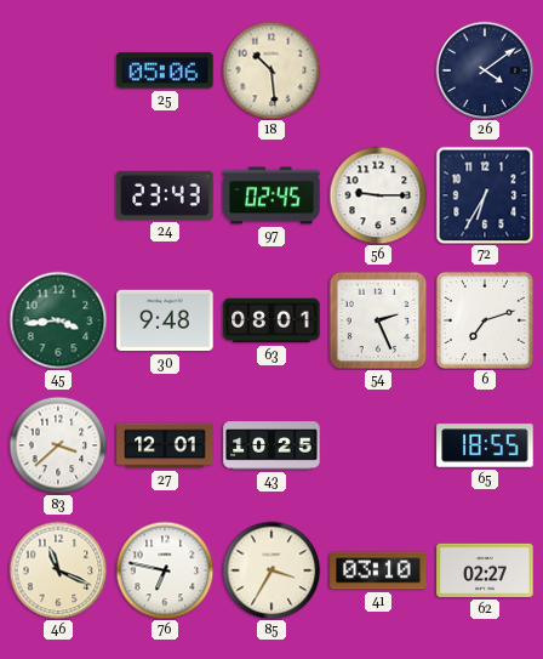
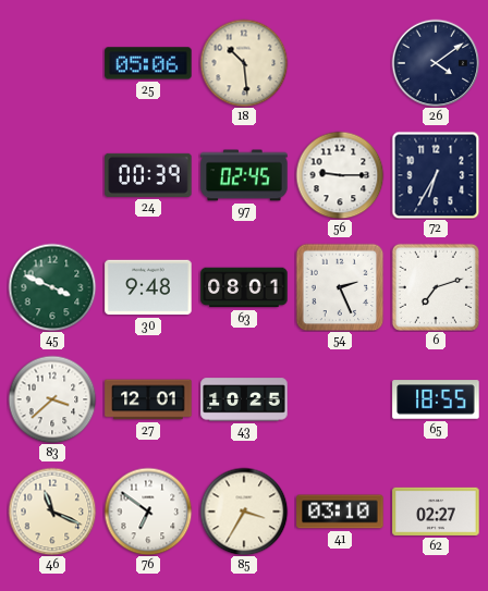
24: 23:43 -> 00:39 (148, 175)
45: 3:44 -> 3:49 (52, 287)
76: 6:47 -> 6:51 (148, 512)
